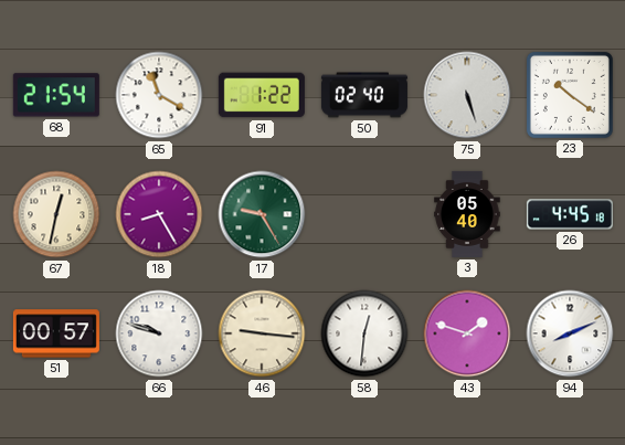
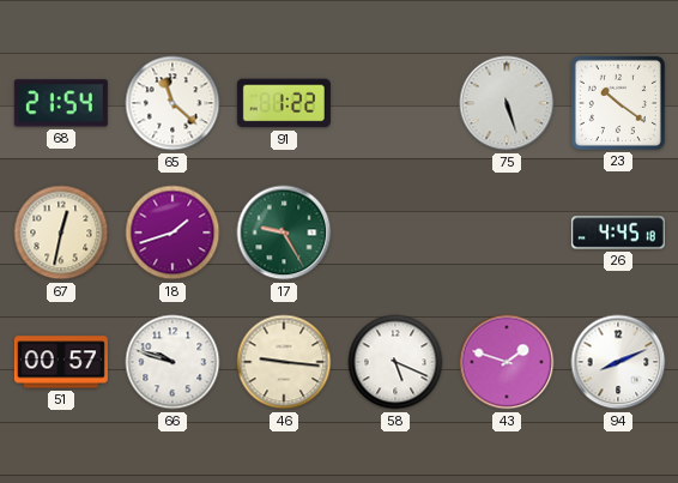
65: 11:20 -> 11:22 (172, 103)
50: 02:40 -> none (364, 95)
18: 8:25 -> 1:42 (172, 233)
3: 05:40 -> none (467, 214)
58: 12:31 -> 5:19 (395, 362)
